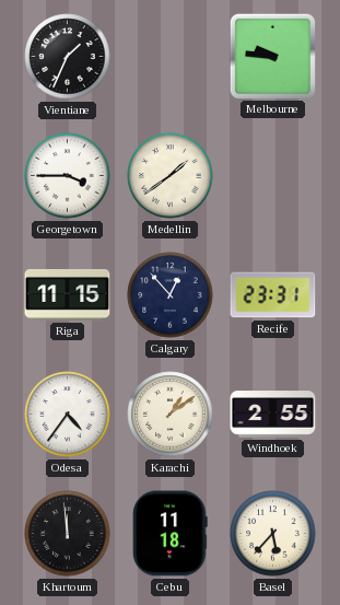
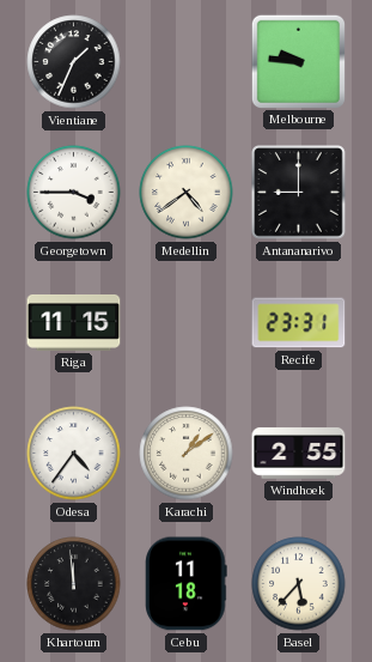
Medellin: 1:39 -> 4:39 (187, 193)
Antananarivo: none -> 9:00 (299, 193)
Calgary: 12:53 -> none (171, 295)
